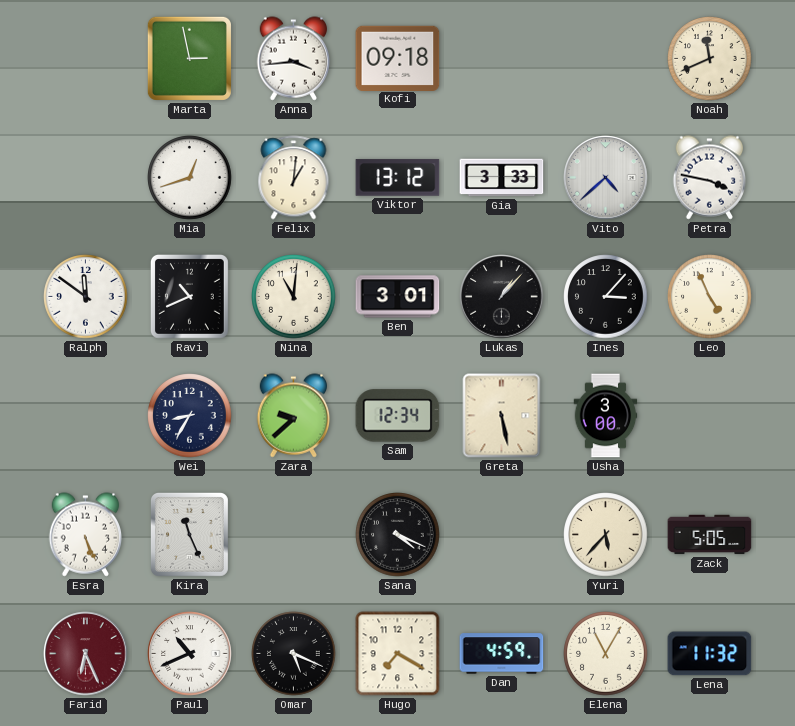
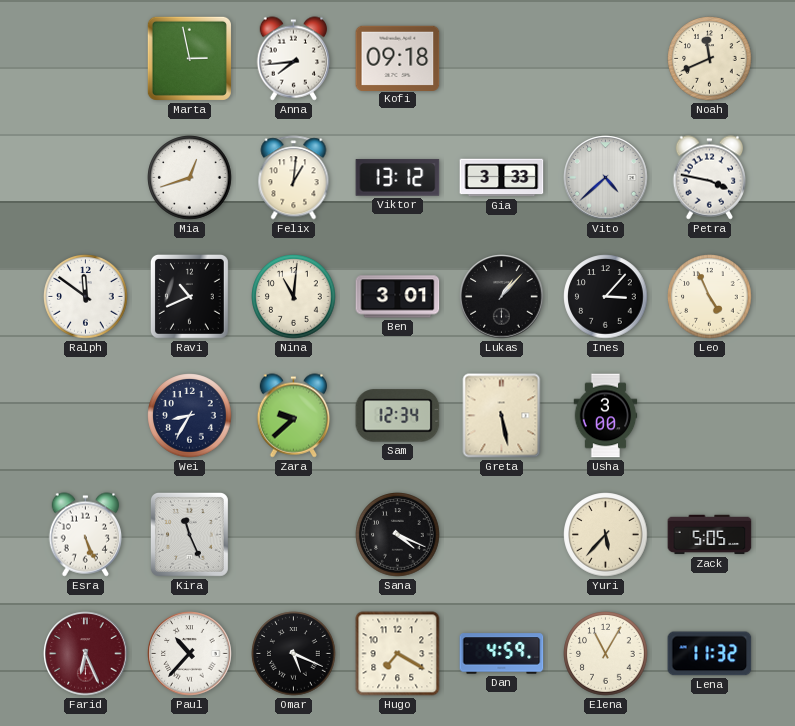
Anna: 3:44 -> 7:44 (294, 59)
Paul: 10:41 -> 10:37 (190, 654)
